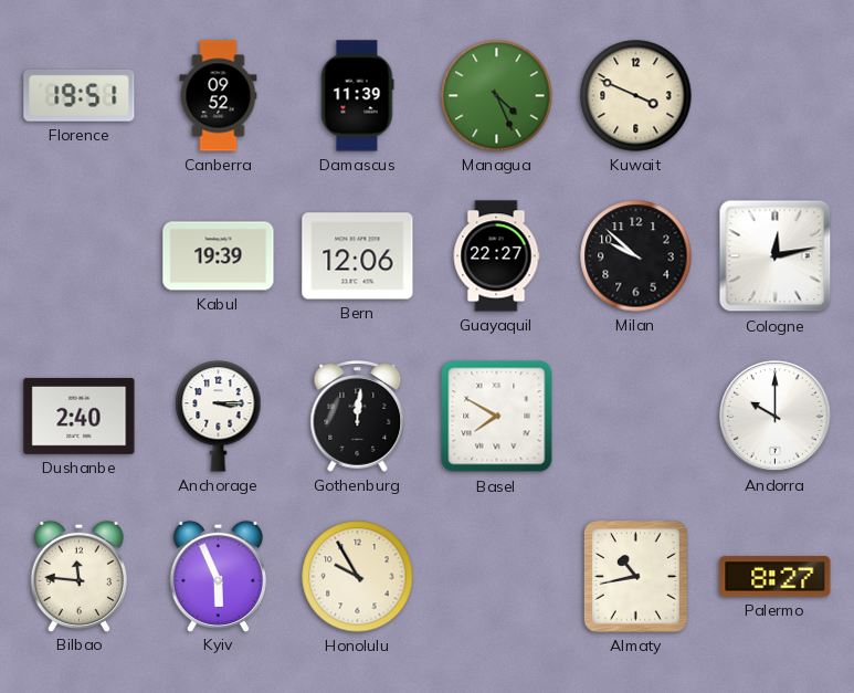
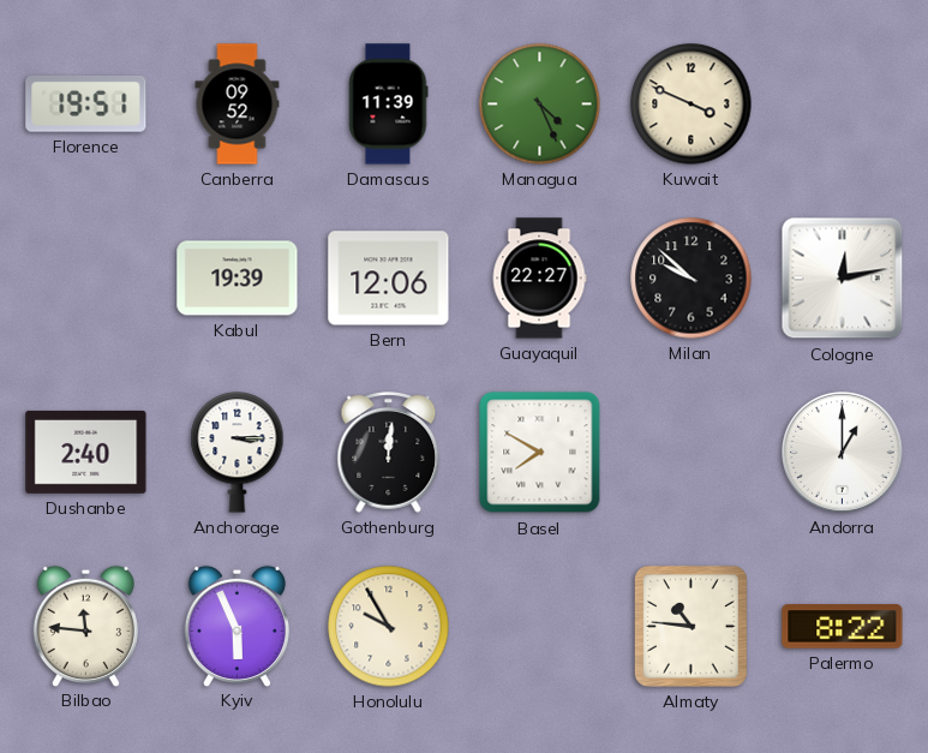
Andorra: 10:00 -> 1:00 (843, 453)
Almaty: 10:43 -> 10:46 (690, 626)
Palermo: 8:27 -> 8:22 (843, 627)
